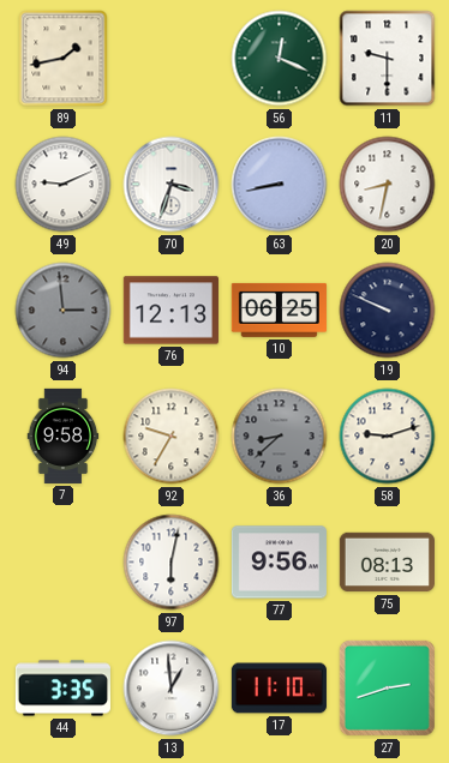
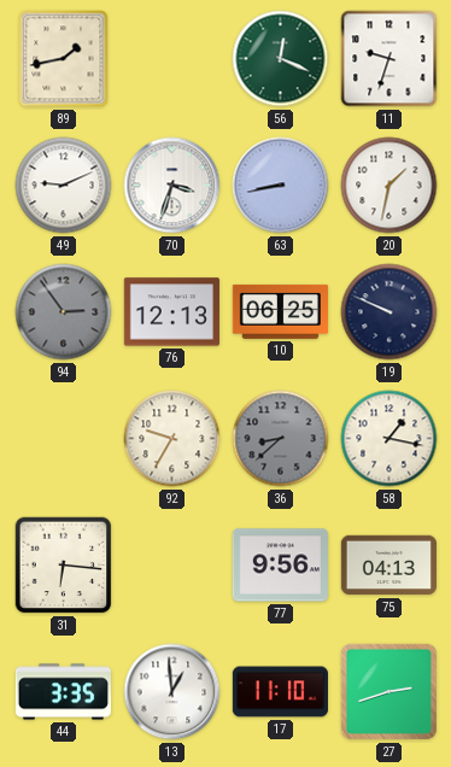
11: 9:30 -> 9:33 (389, 59)
20: 8:32 -> 1:32 (389, 186)
94: 2:59 -> 2:54 (64, 312)
7: 9:58 -> none (64, 435)
58: 9:12 -> 1:17 (389, 439)
31: none -> 6:16 (64, 566)
97: 6:02 -> none (172, 563)
75: 08:13 -> 04:13 (388, 566)
